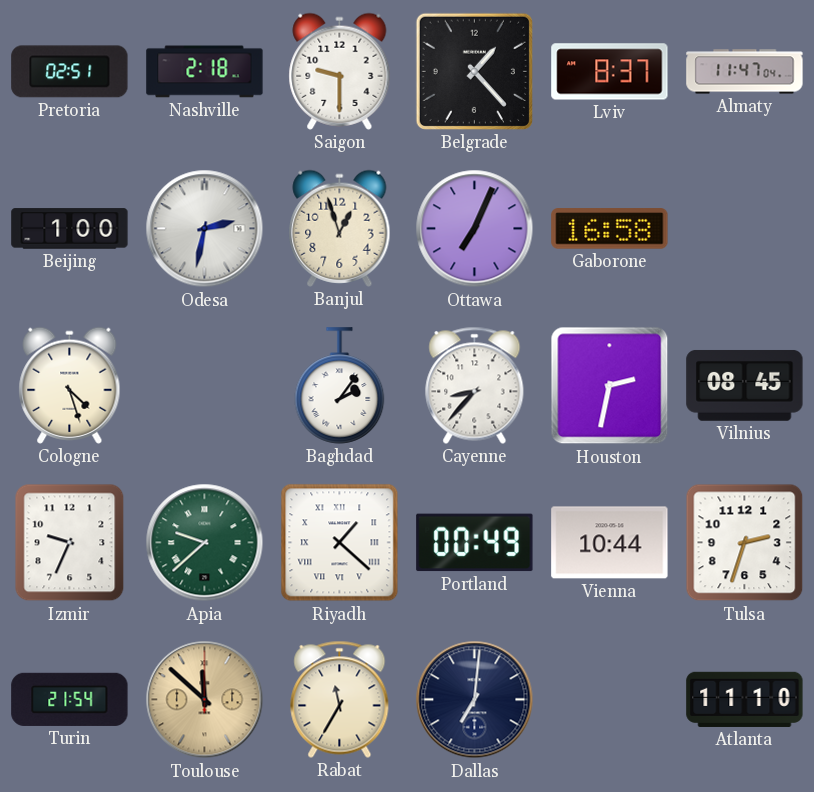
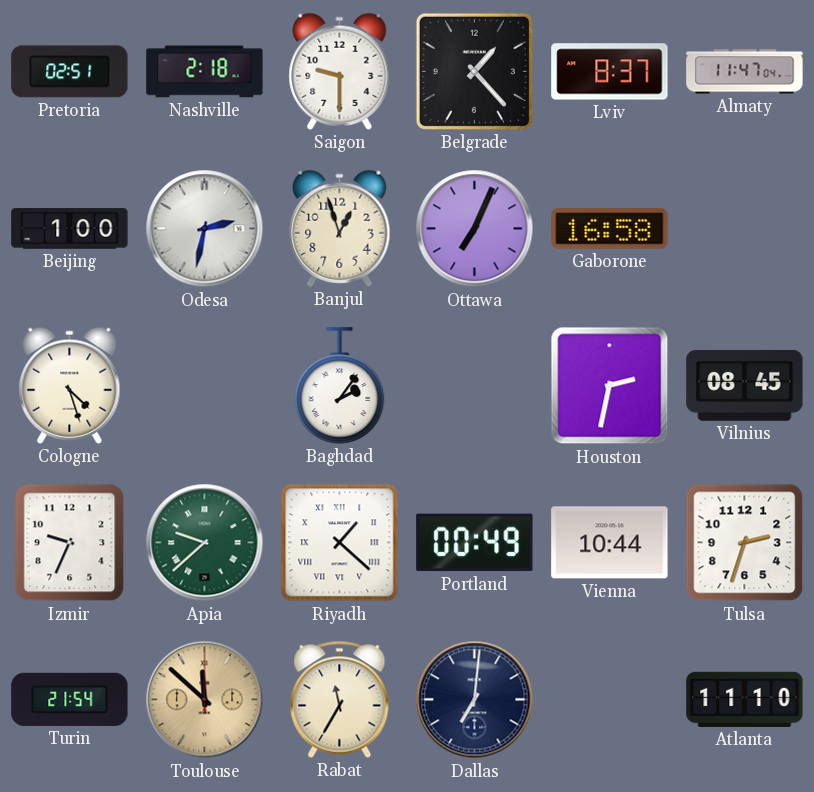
Cayenne: 8:37 -> none (475, 385)
